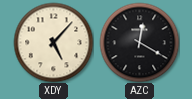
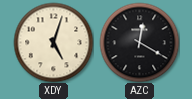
XDY: 5:07 -> 5:03 (53, 42)
